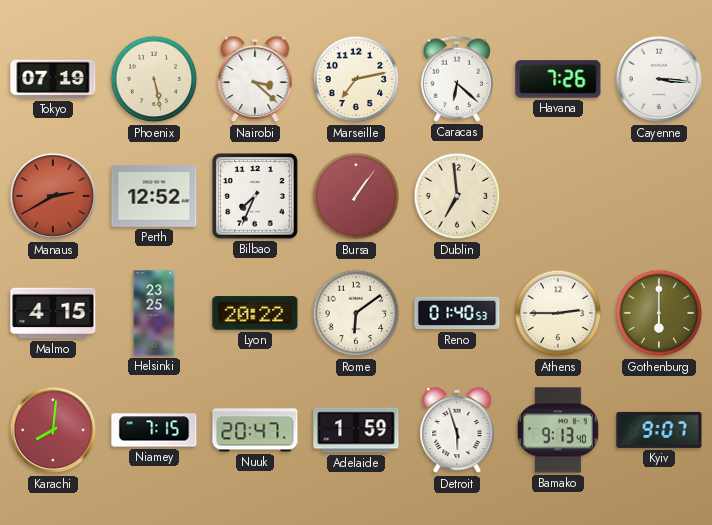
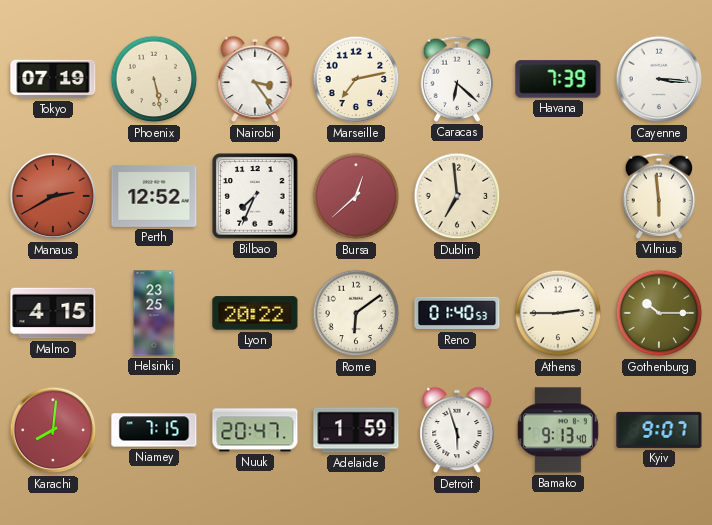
Nairobi: 3:22 -> 3:24 (255, 79)
Havana: 7:26 -> 7:39 (558, 79)
Bursa: 1:06 -> 12:38 (356, 196)
Vilnius: none -> 5:59 (659, 196)
Gothenburg: 6:00 -> 10:15 (659, 313)
